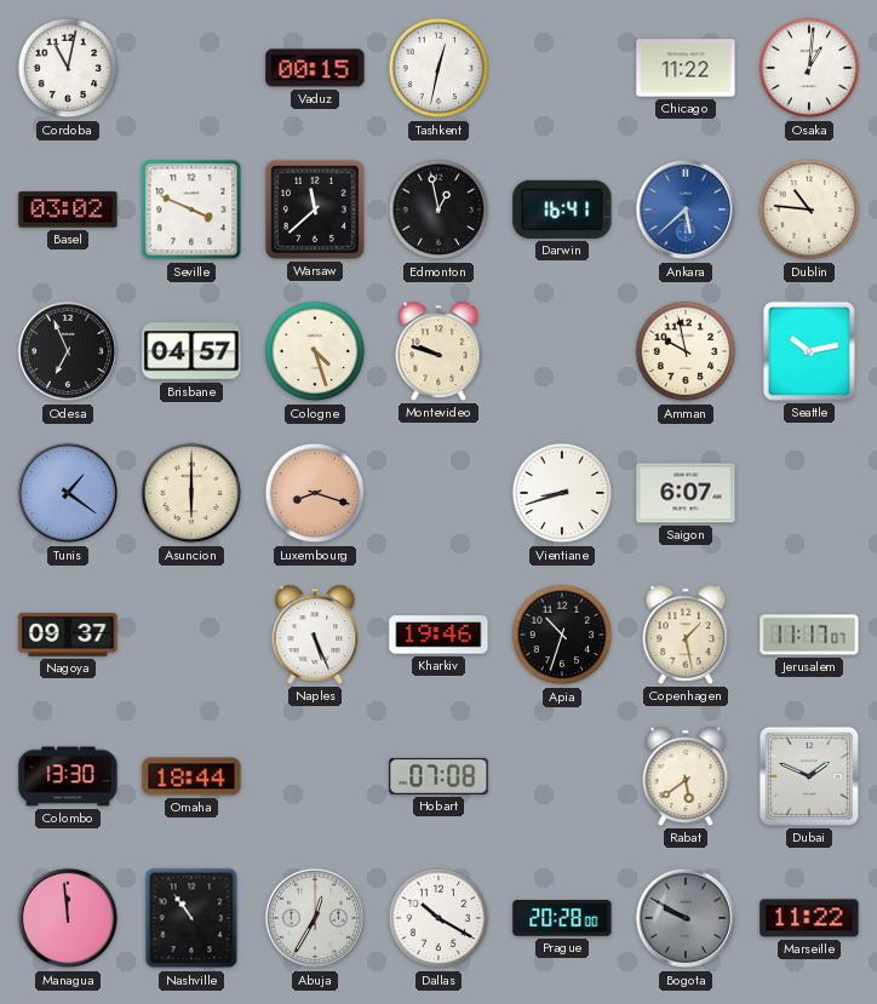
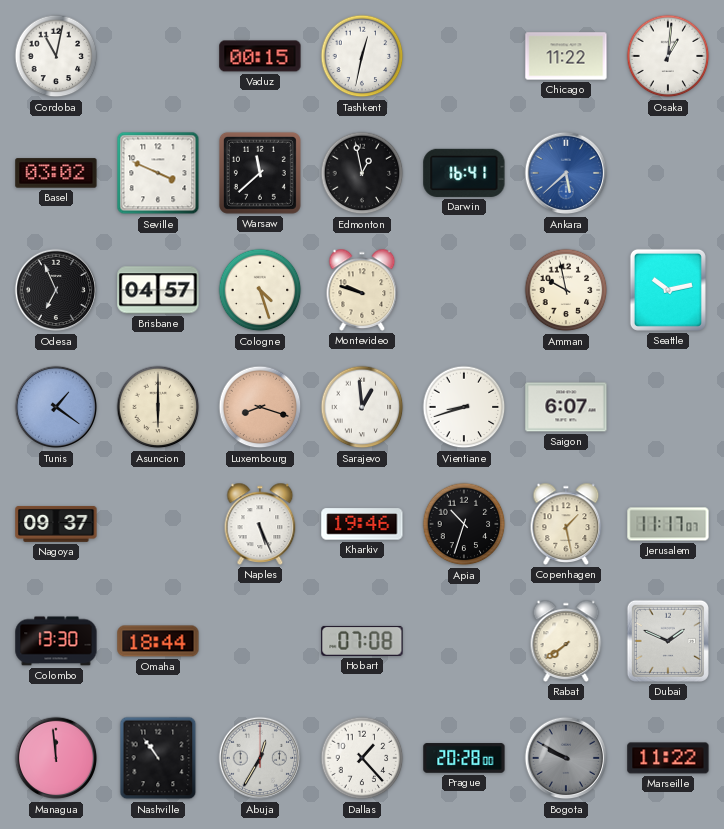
Dublin: 10:46 -> none (809, 210)
Sarajevo: none -> 12:59 (362, 407)
Rabat: 5:39 -> 7:39 (566, 641)
Dallas: 10:20 -> 1:23 (362, 758)
